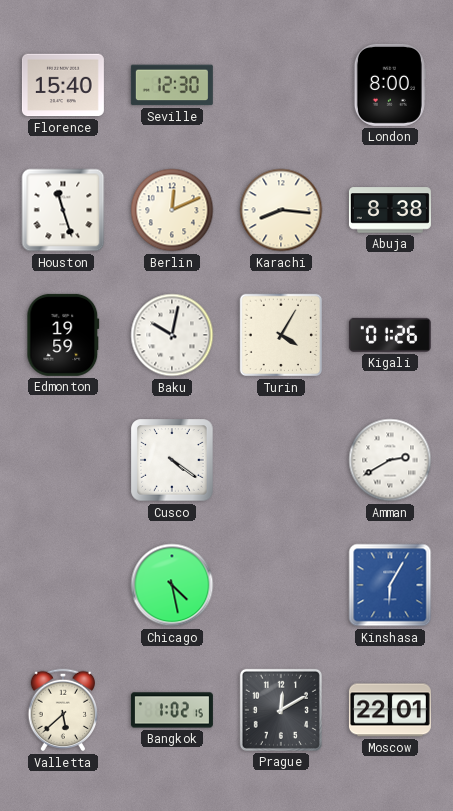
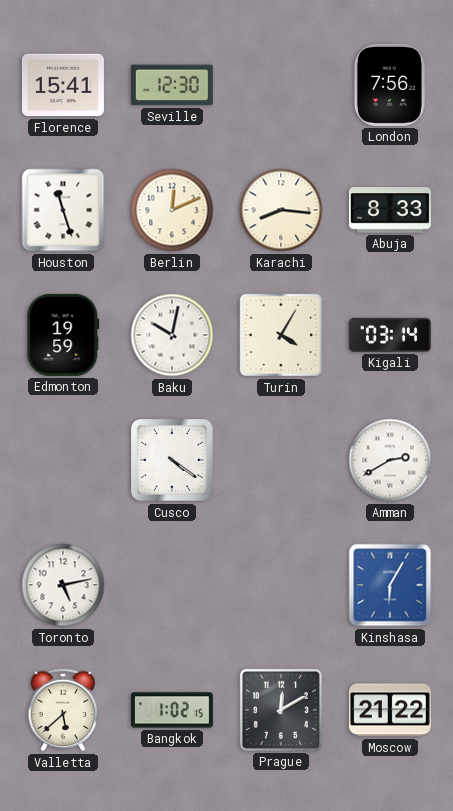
Florence: 15:40 -> 15:41 (63, 85)
London: 8:00 -> 7:56 (390, 85)
Abuja: 8:38 -> 8:33 (390, 210)
Kigali: 01:26 -> 03:14 (390, 335)
Toronto: none -> 5:13 (63, 585)
Chicago: 4:28 -> none (172, 585)
Moscow: 22:01 -> 21:22 (390, 710)
